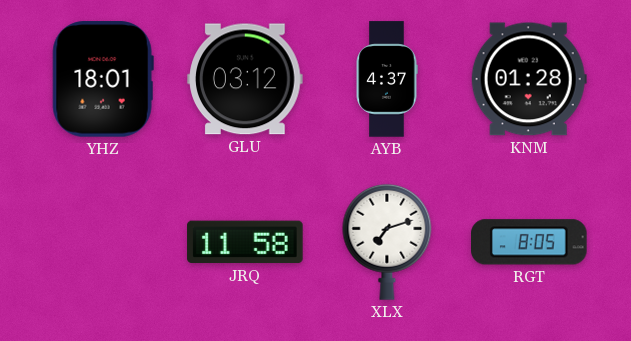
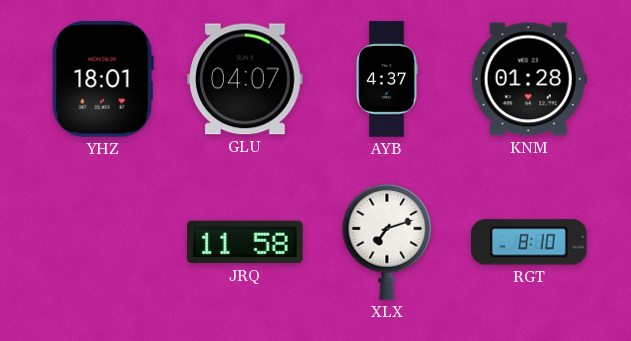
GLU: 03:12 -> 04:07 (245, 79)
RGT: 8:05 -> 8:10 (530, 242)
